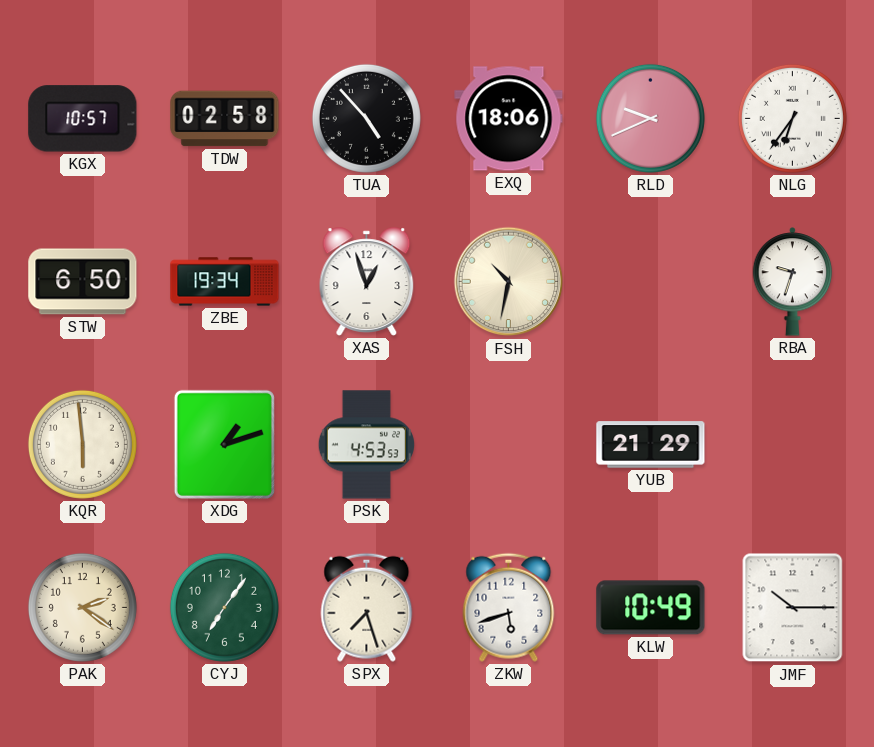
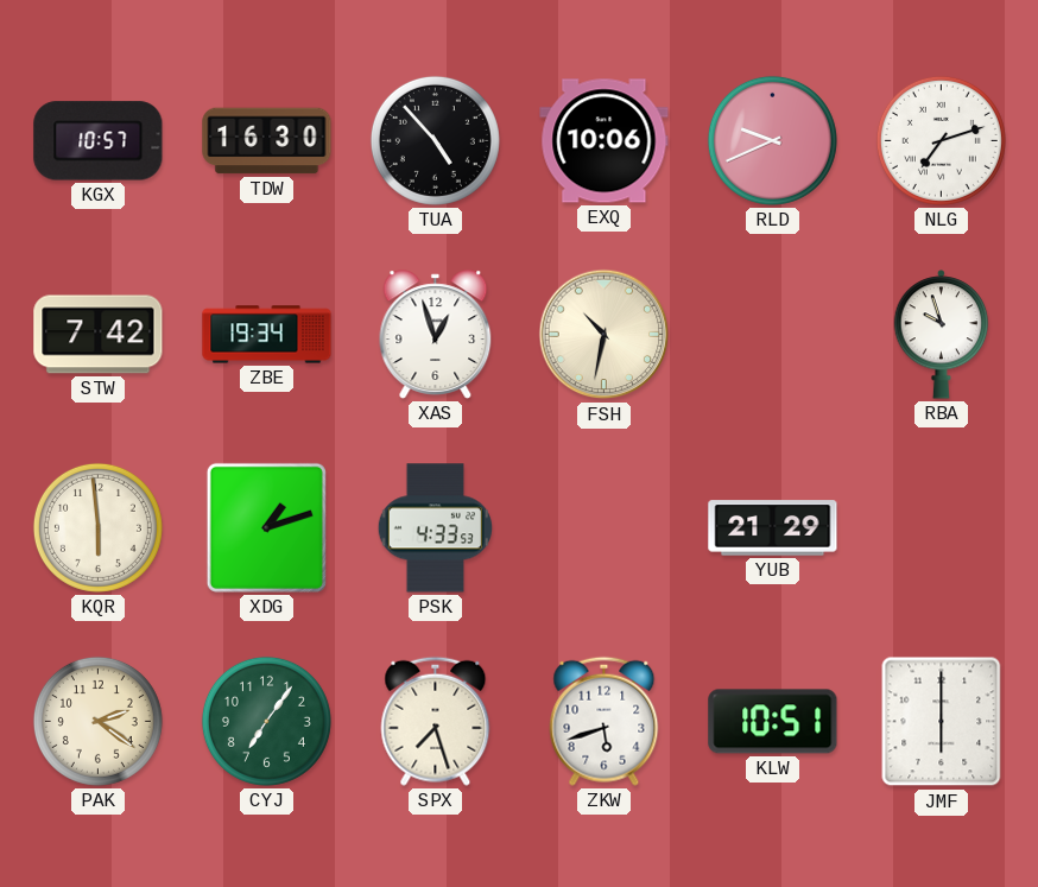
TDW: 02:58 -> 16:30 (267, 141)
EXQ: 18:06 -> 10:06 (605, 141)
NLG: 6:36 -> 7:12 (941, 140)
STW: 6:50 -> 7:42 (99, 335)
RBA: 9:33 -> 9:57 (942, 335)
PSK: 4:53 -> 4:33 (435, 528)
KLW: 10:49 -> 10:51 (773, 722)
JMF: 10:15 -> 6:00 (942, 722)
